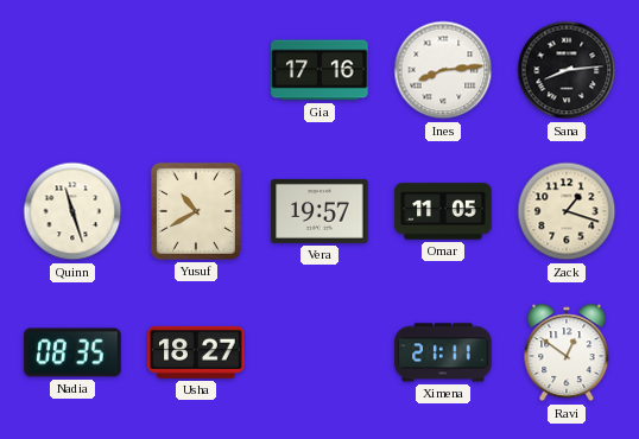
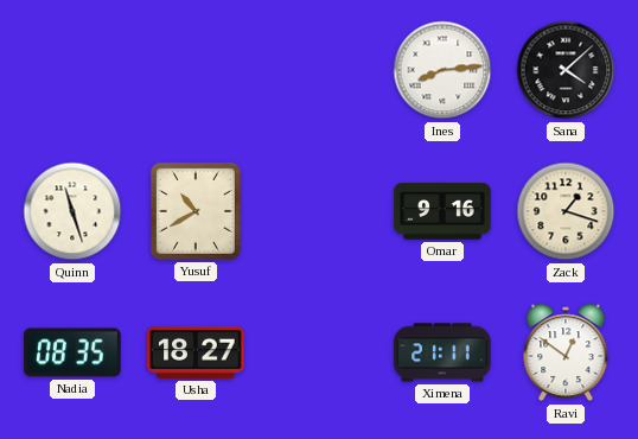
Gia: 17:16 -> none (319, 70)
Sana: 8:14 -> 4:08 (566, 70)
Vera: 19:57 -> none (319, 211)
Omar: 11:05 -> 9:16 (442, 211)
